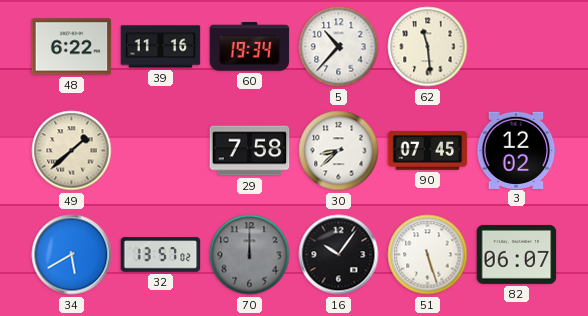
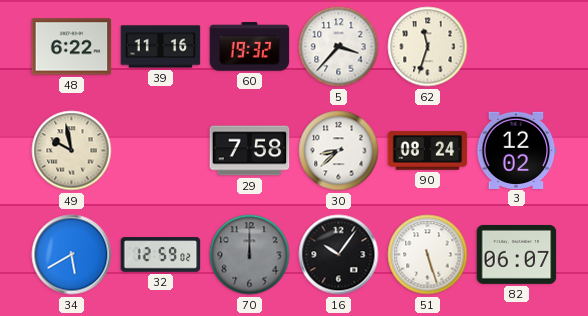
60: 19:34 -> 19:32 (250, 47)
5: 10:37 -> 3:37 (339, 47)
62: 11:29 -> 11:33 (428, 47)
49: 1:38 -> 9:58 (72, 151)
90: 07:45 -> 08:24 (428, 151)
32: 13:57 -> 12:59 (161, 255)
